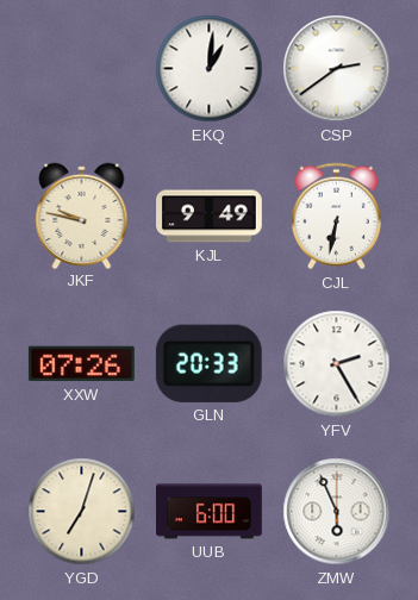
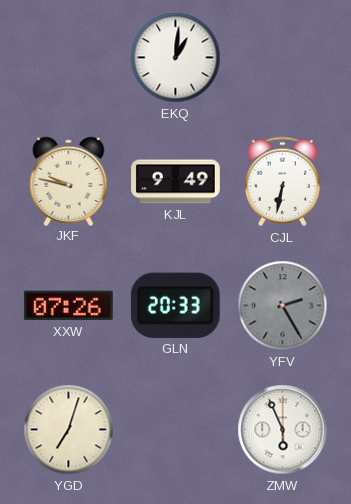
CSP: 2:39 -> none (337, 69)
YFV dial: white -> grey (283, 306)
UUB: 6:00 -> none (210, 512)
